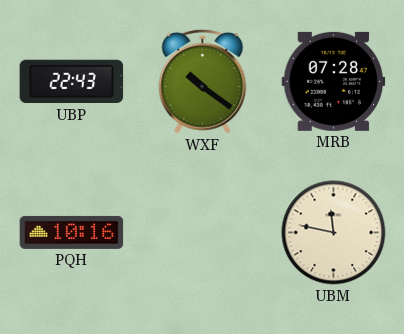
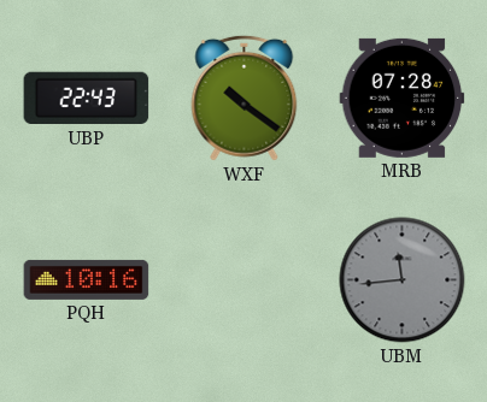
UBM: 11:47 -> 11:44 (403, 280)
UBM dial: cream -> grey (403, 280)
